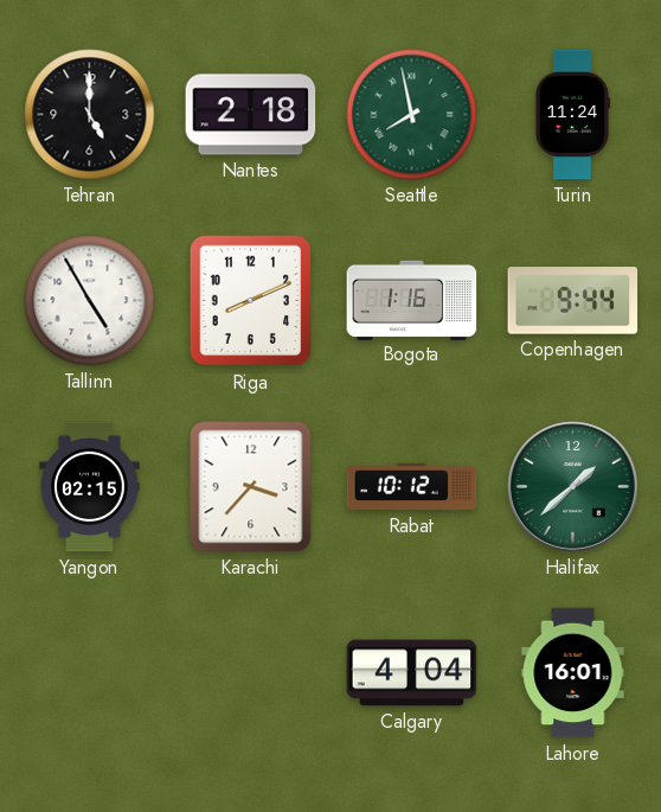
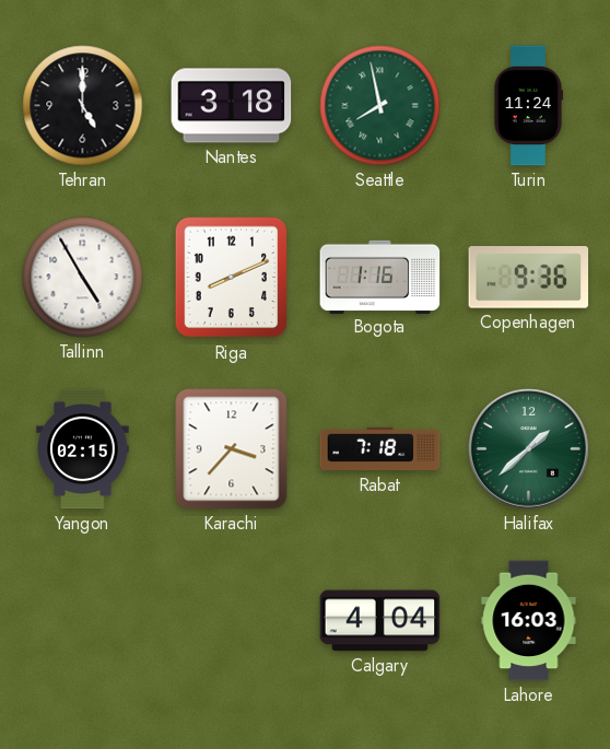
Nantes: 2:18 -> 3:18 (232, 106)
Copenhagen: 9:44 -> 9:36 (529, 278)
Rabat: 10:12 -> 7:18 (380, 449)
Lahore: 16:01 -> 16:03 (529, 621)
